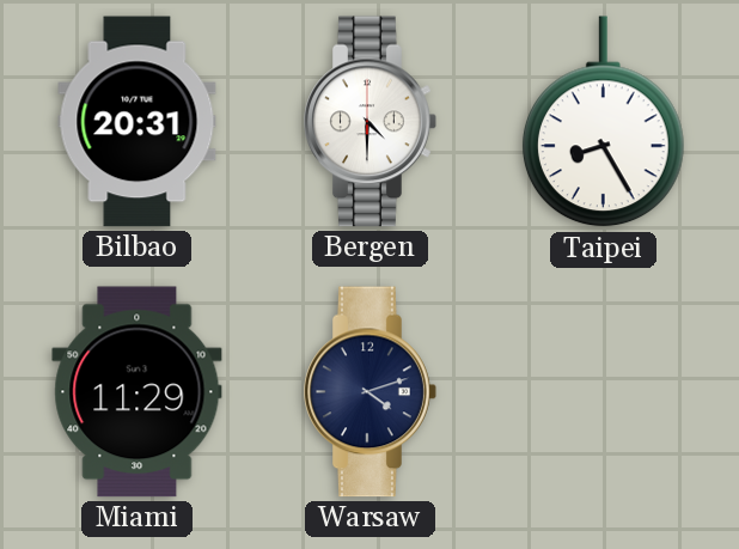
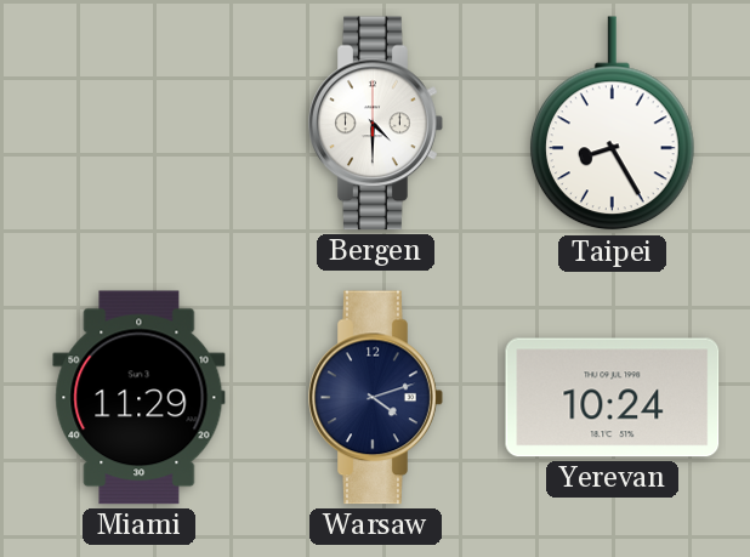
Bilbao: 20:31 -> none (138, 122)
Yerevan: none -> 10:24 (613, 398)
